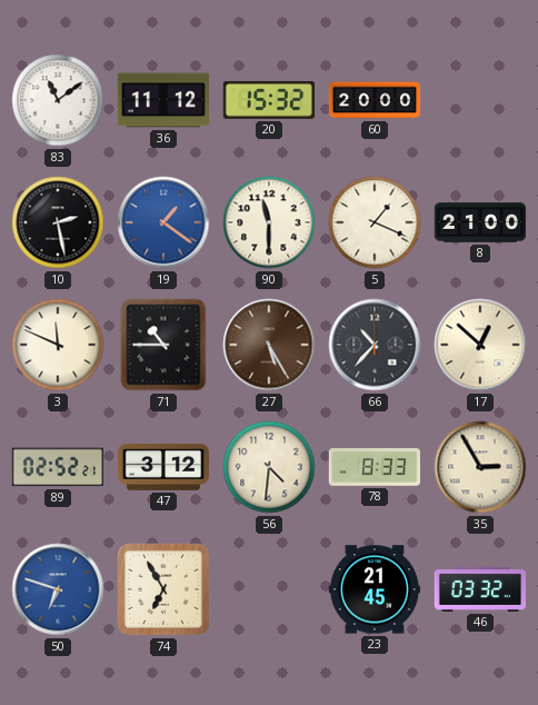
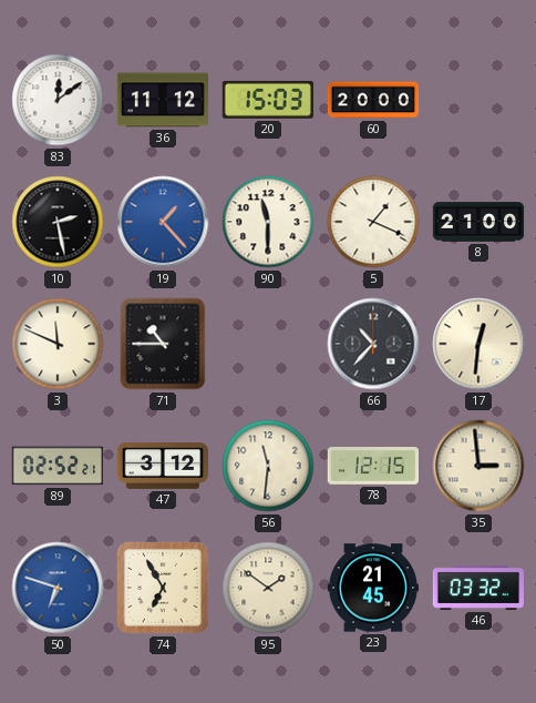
83: 11:09 -> 12:09 (58, 100)
20: 15:32 -> 15:03 (267, 100)
19: 1:21 -> 1:23 (163, 222)
27: 5:25 -> none (269, 345)
17: 12:52 -> 12:31 (478, 344)
56: 4:31 -> 11:31 (268, 466)
78: 8:33 -> 12:15 (372, 467)
35: 2:55 -> 2:59 (478, 466)
95: none -> 1:51 (268, 588)
